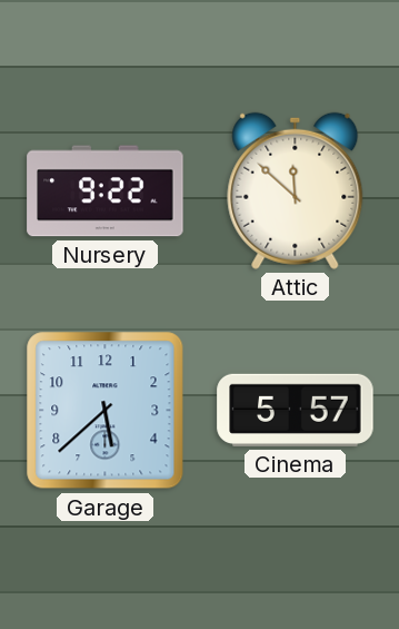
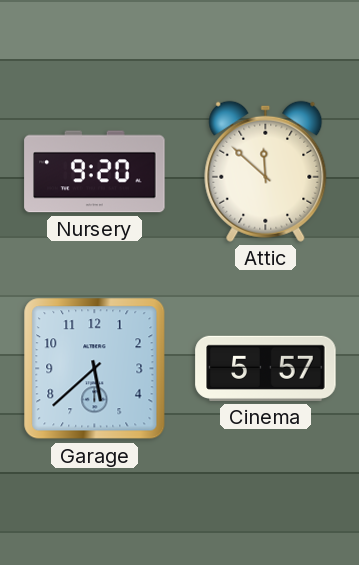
Nursery: 9:22 -> 9:20 (95, 172)
